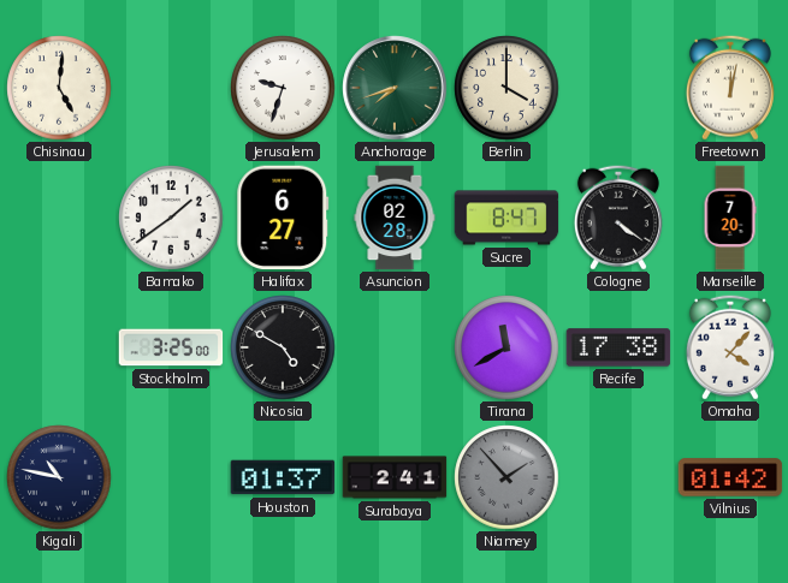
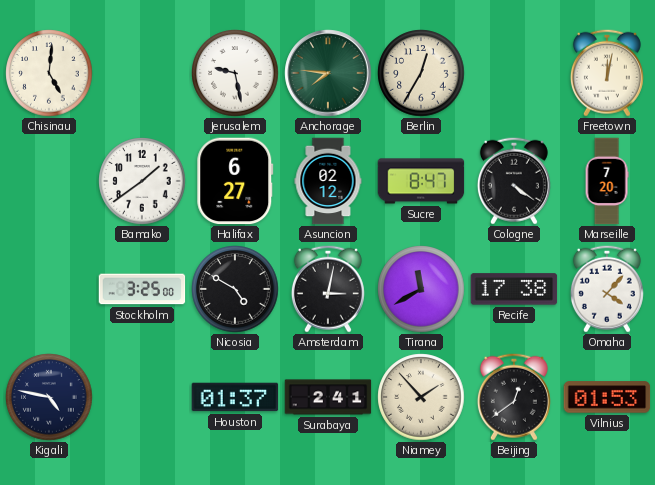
Jerusalem: 9:33 -> 9:28 (235, 73)
Anchorage: 7:42 -> 7:46 (328, 73)
Berlin: 4:00 -> 12:35 (421, 73)
Asuncion: 02:28 -> 02:12 (328, 181)
Amsterdam: none -> 3:02 (328, 289)
Kigali: 10:47 -> 4:47 (49, 397)
Niamey dial: grey -> cream (421, 397)
Beijing: none -> 12:39 (514, 397)
Vilnius: 01:42 -> 01:53 (607, 397)
